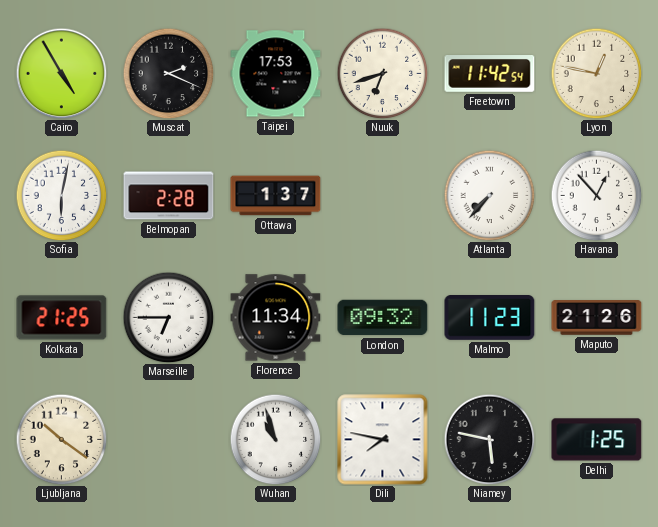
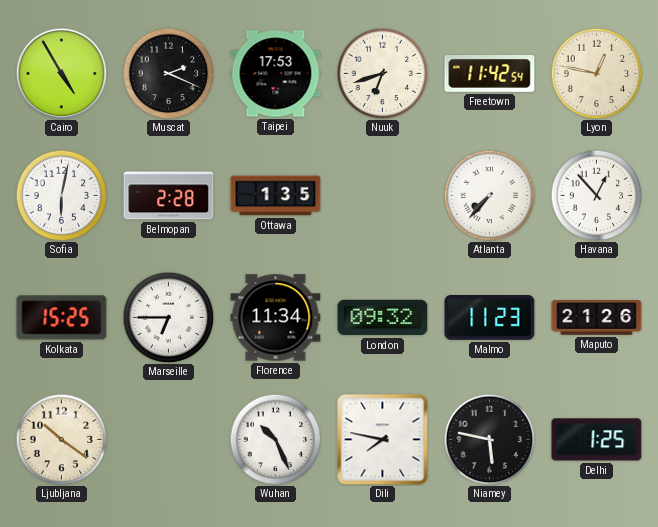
Ottawa: 1:37 -> 1:35 (276, 196)
Kolkata: 21:25 -> 15:25 (62, 318)
Wuhan: 10:57 -> 10:26 (275, 439)
